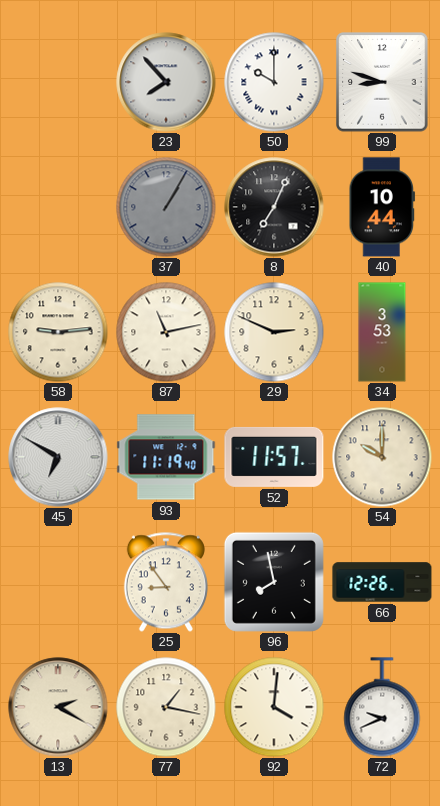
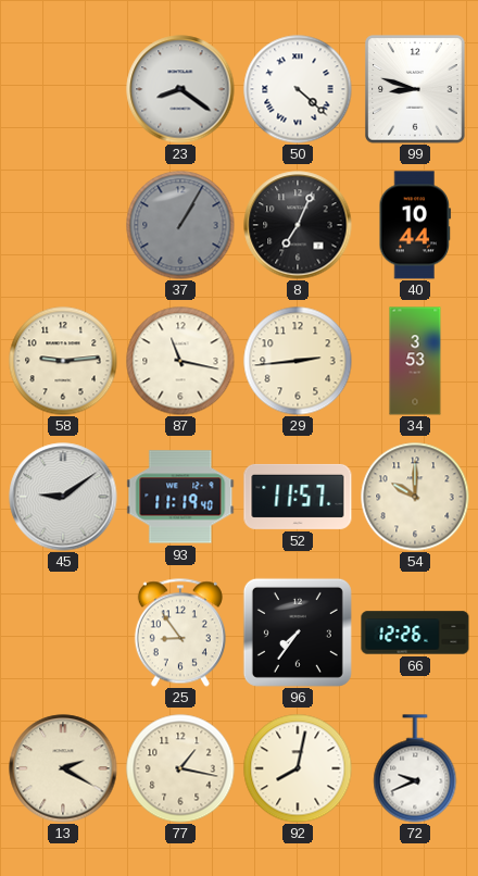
23: 7:53 -> 8:21 (180, 89)
50: 10:00 -> 4:22 (298, 89)
87: 11:13 -> 11:17 (180, 361)
29: 2:49 -> 2:44 (298, 361)
45: 6:50 -> 9:09 (63, 497)
96: 7:58 -> 7:36 (298, 633)
92: 4:01 -> 8:02 (298, 768)
